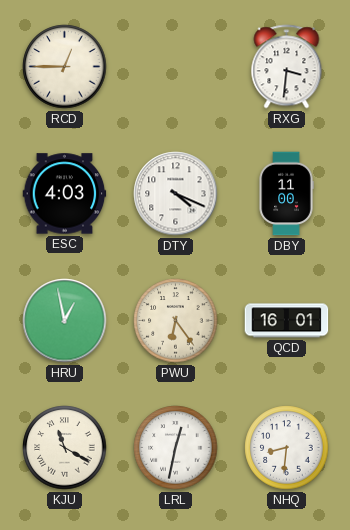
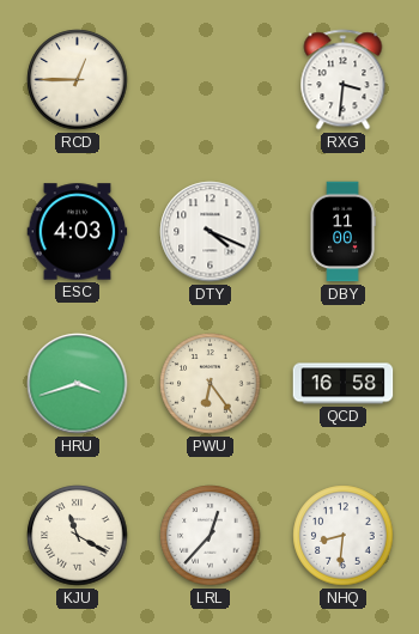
HRU: 12:58 -> 3:42 (78, 384)
QCD: 16:01 -> 16:58 (344, 384)
LRL: 12:32 -> 12:37 (211, 536)
